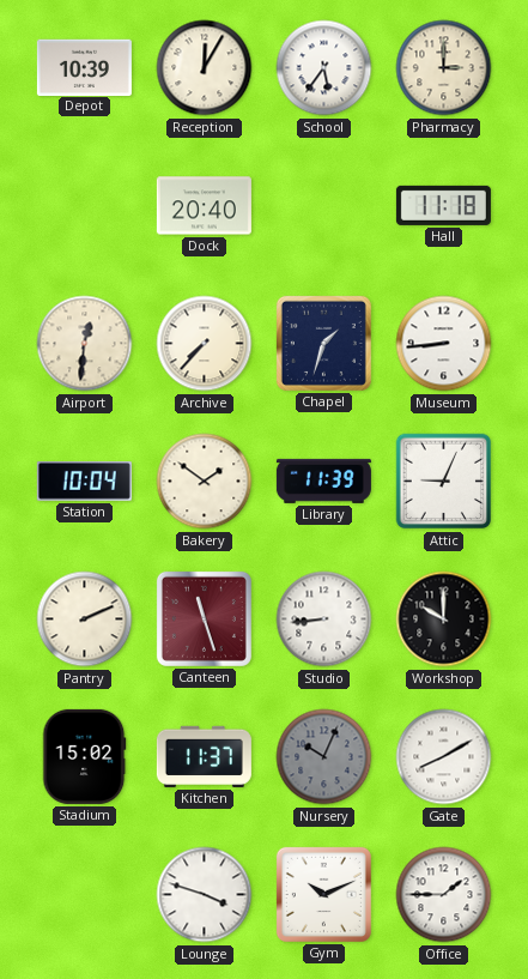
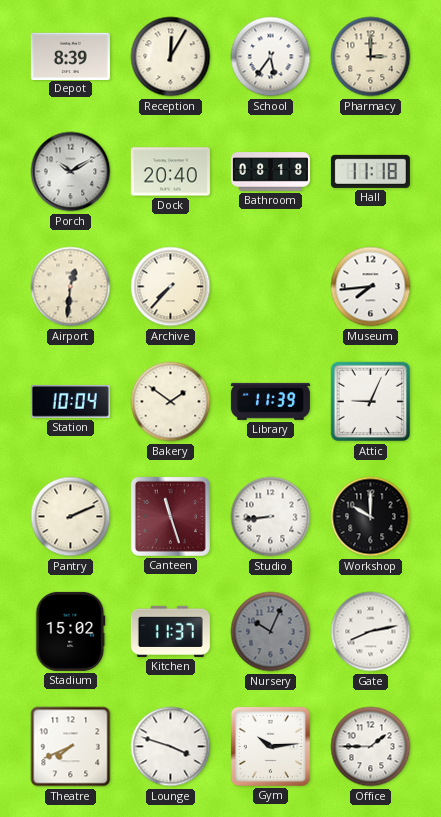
Depot: 10:39 -> 8:39 (70, 56)
Porch: none -> 10:10 (71, 172)
Bathroom: none -> 08:18 (270, 172)
Chapel: 1:33 -> none (323, 343)
Museum: 8:44 -> 7:44 (371, 287)
Gate: 8:10 -> 8:13 (371, 632)
Theatre: none -> 7:41 (71, 747)
Gym: 10:11 -> 10:14 (270, 746)
